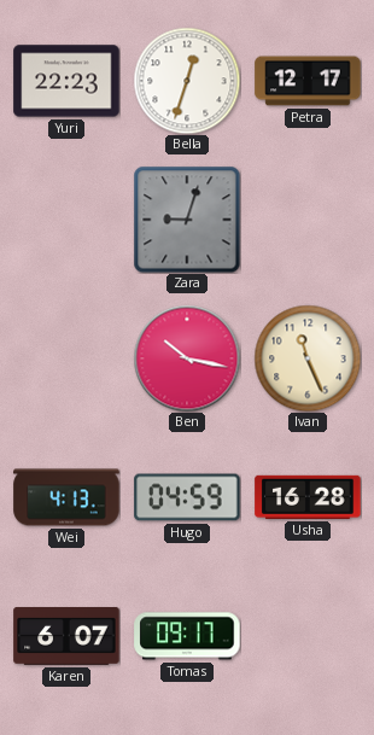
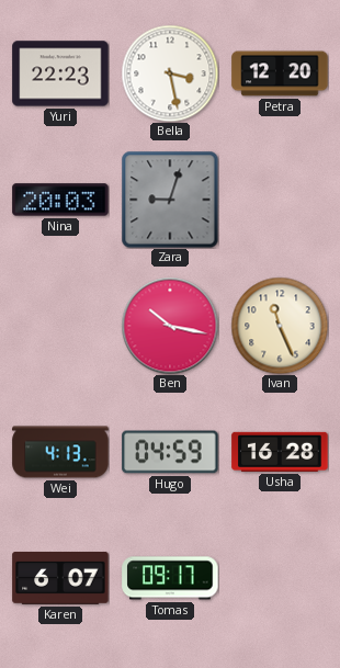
Bella: 12:33 -> 3:28 (170, 73)
Petra: 12:17 -> 12:20 (280, 73)
Nina: none -> 20:03 (60, 200)
